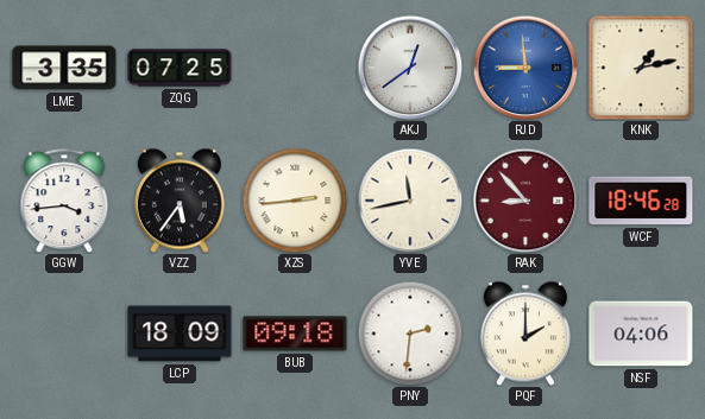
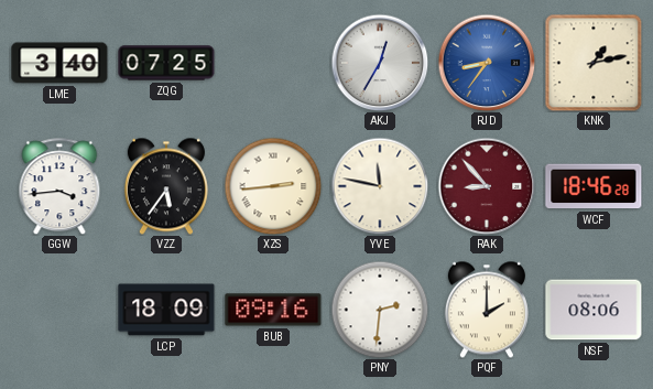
LME: 3:35 -> 3:40 (59, 63)
AKJ: 12:39 -> 12:35 (380, 63)
RJD: 8:59 -> 8:36 (487, 63)
YVE: 11:43 -> 11:47 (380, 186)
BUB: 09:18 -> 09:16 (273, 310)
NSF: 04:06 -> 08:06 (594, 310)
